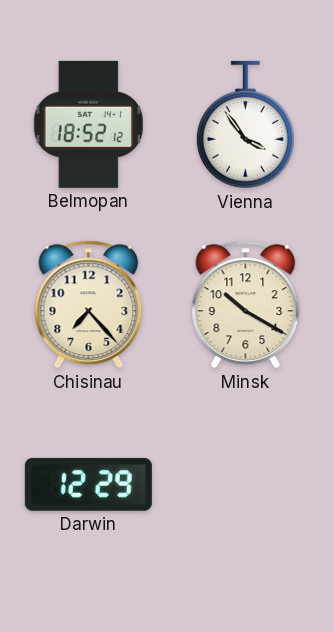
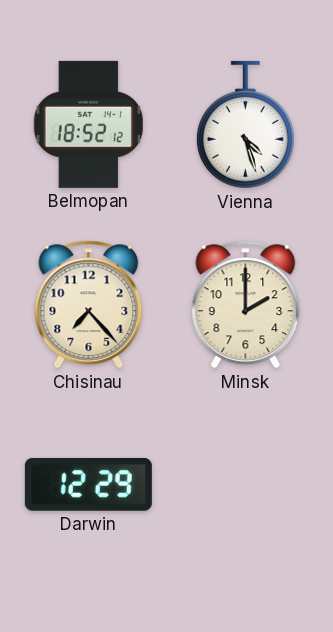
Vienna: 3:54 -> 4:27 (245, 125)
Minsk: 10:20 -> 2:00 (246, 305)
